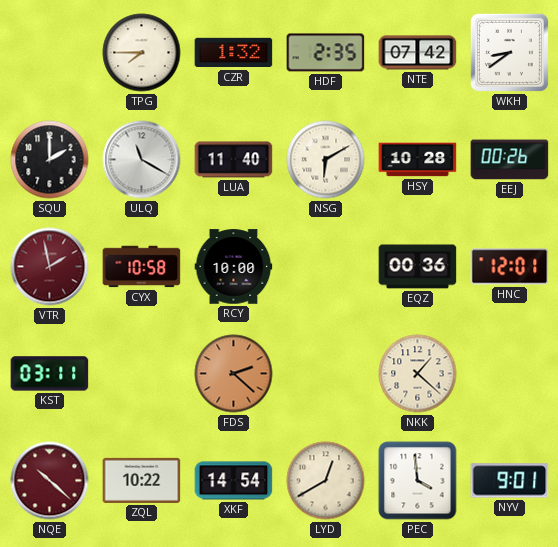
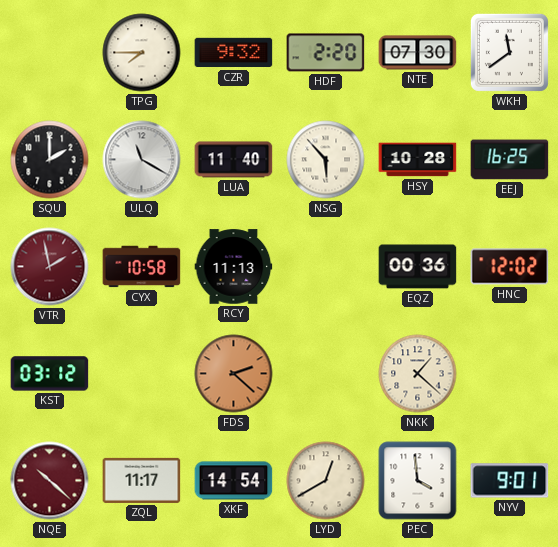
CZR: 1:32 -> 9:32 (234, 53)
HDF: 2:35 -> 2:20 (326, 53)
NTE: 07:42 -> 07:30 (418, 53)
WKH: 8:39 -> 11:39 (509, 52)
NSG: 6:10 -> 5:53 (326, 160)
EEJ: 00:26 -> 16:25 (510, 160)
RCY: 10:00 -> 11:13 (234, 267)
HNC: 12:01 -> 12:02 (510, 267)
KST: 03:11 -> 03:12 (50, 374)
ZQL: 10:22 -> 11:17 (142, 480)
